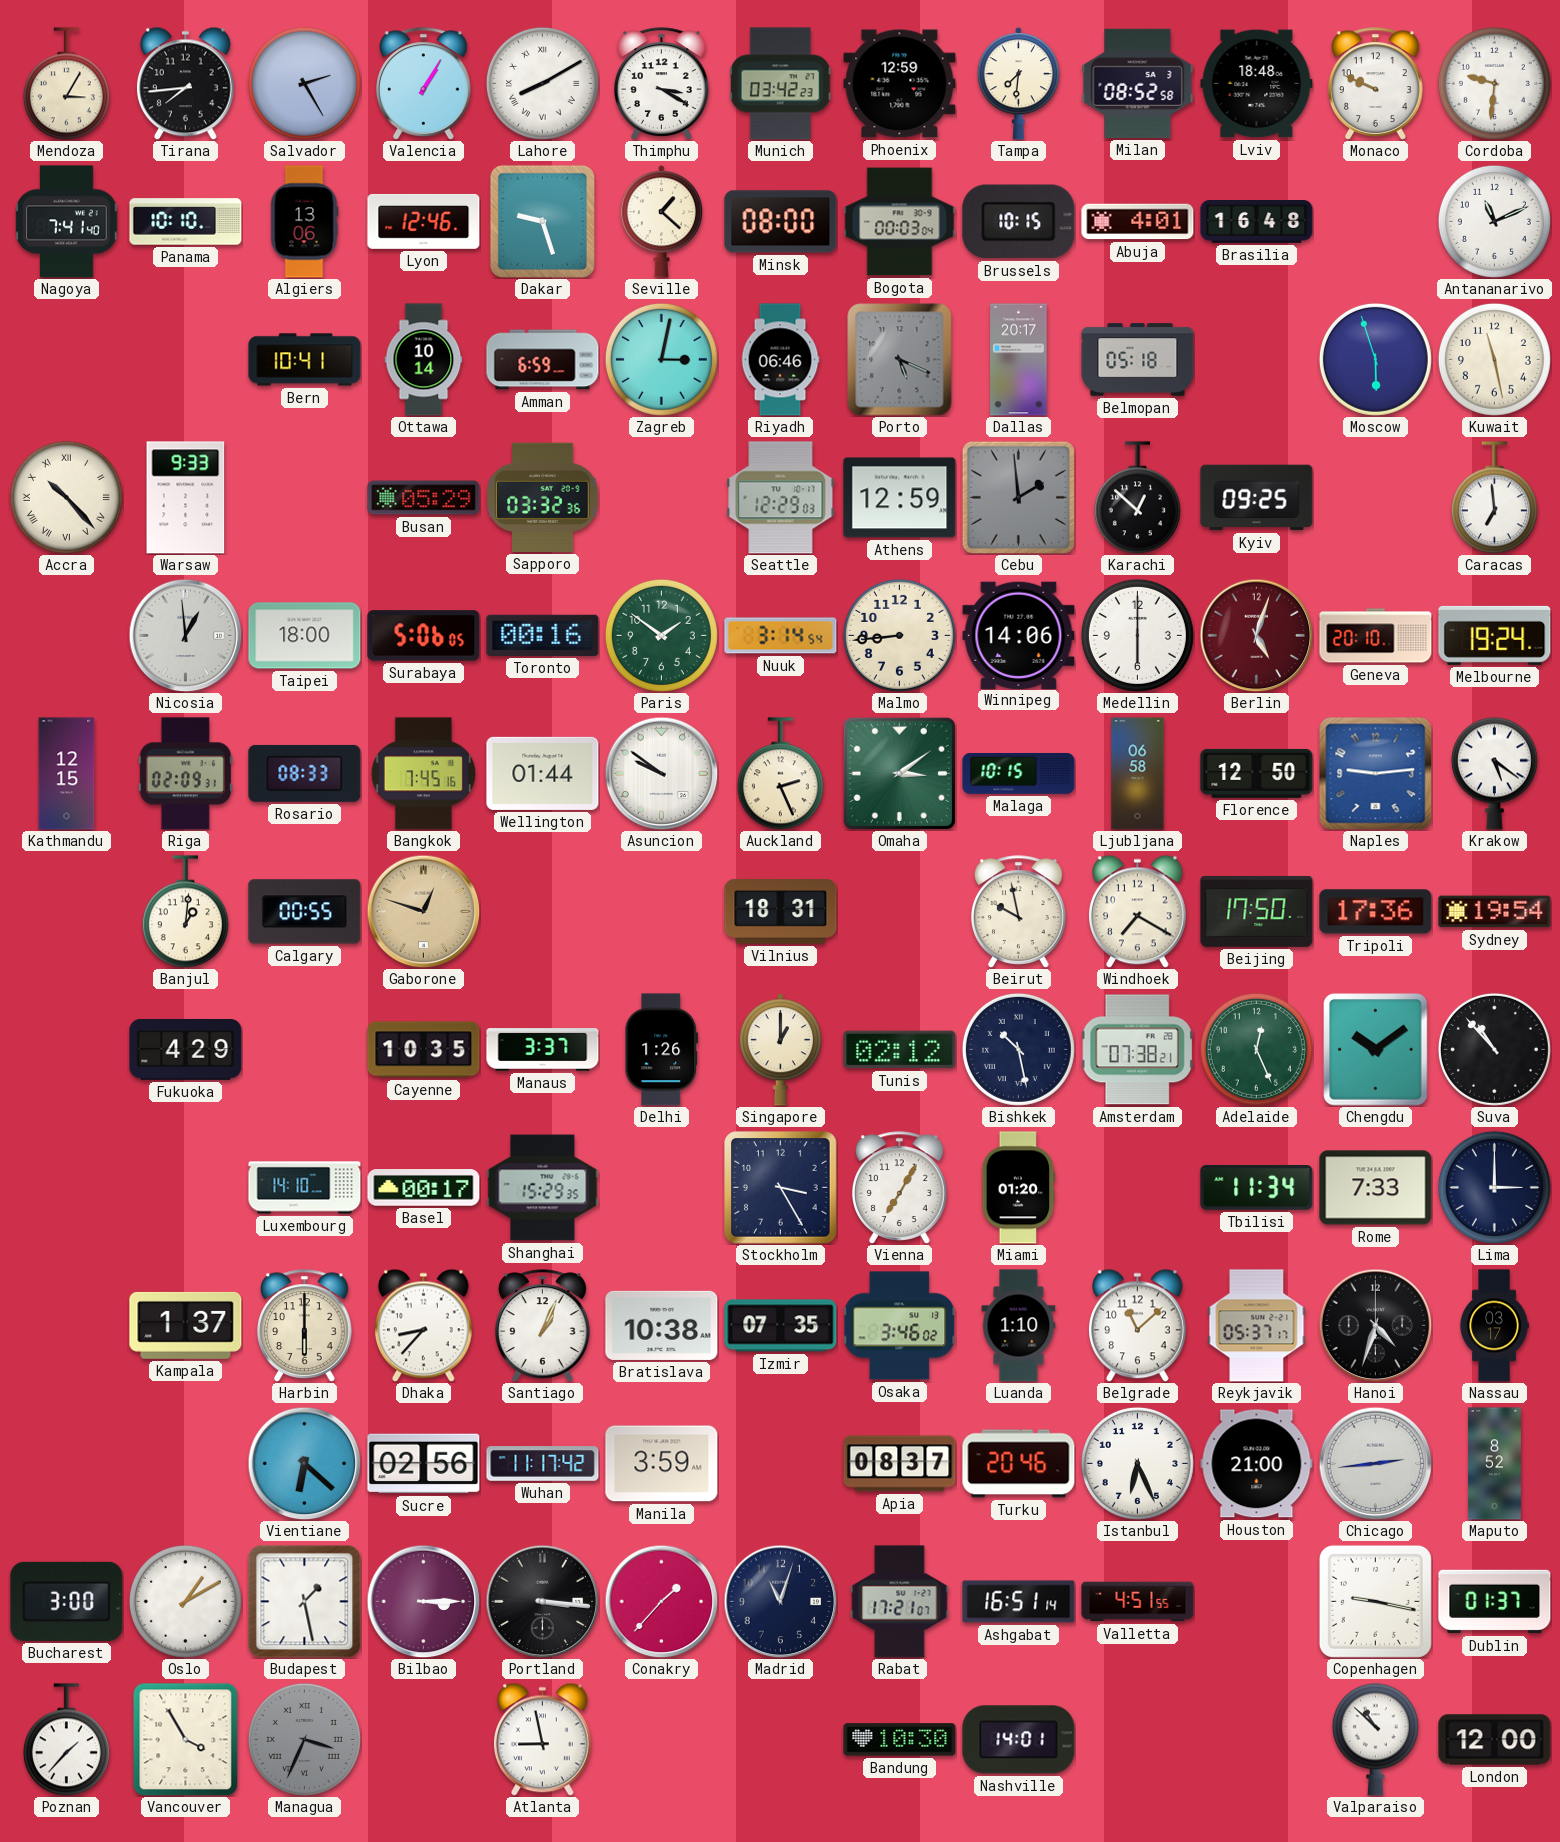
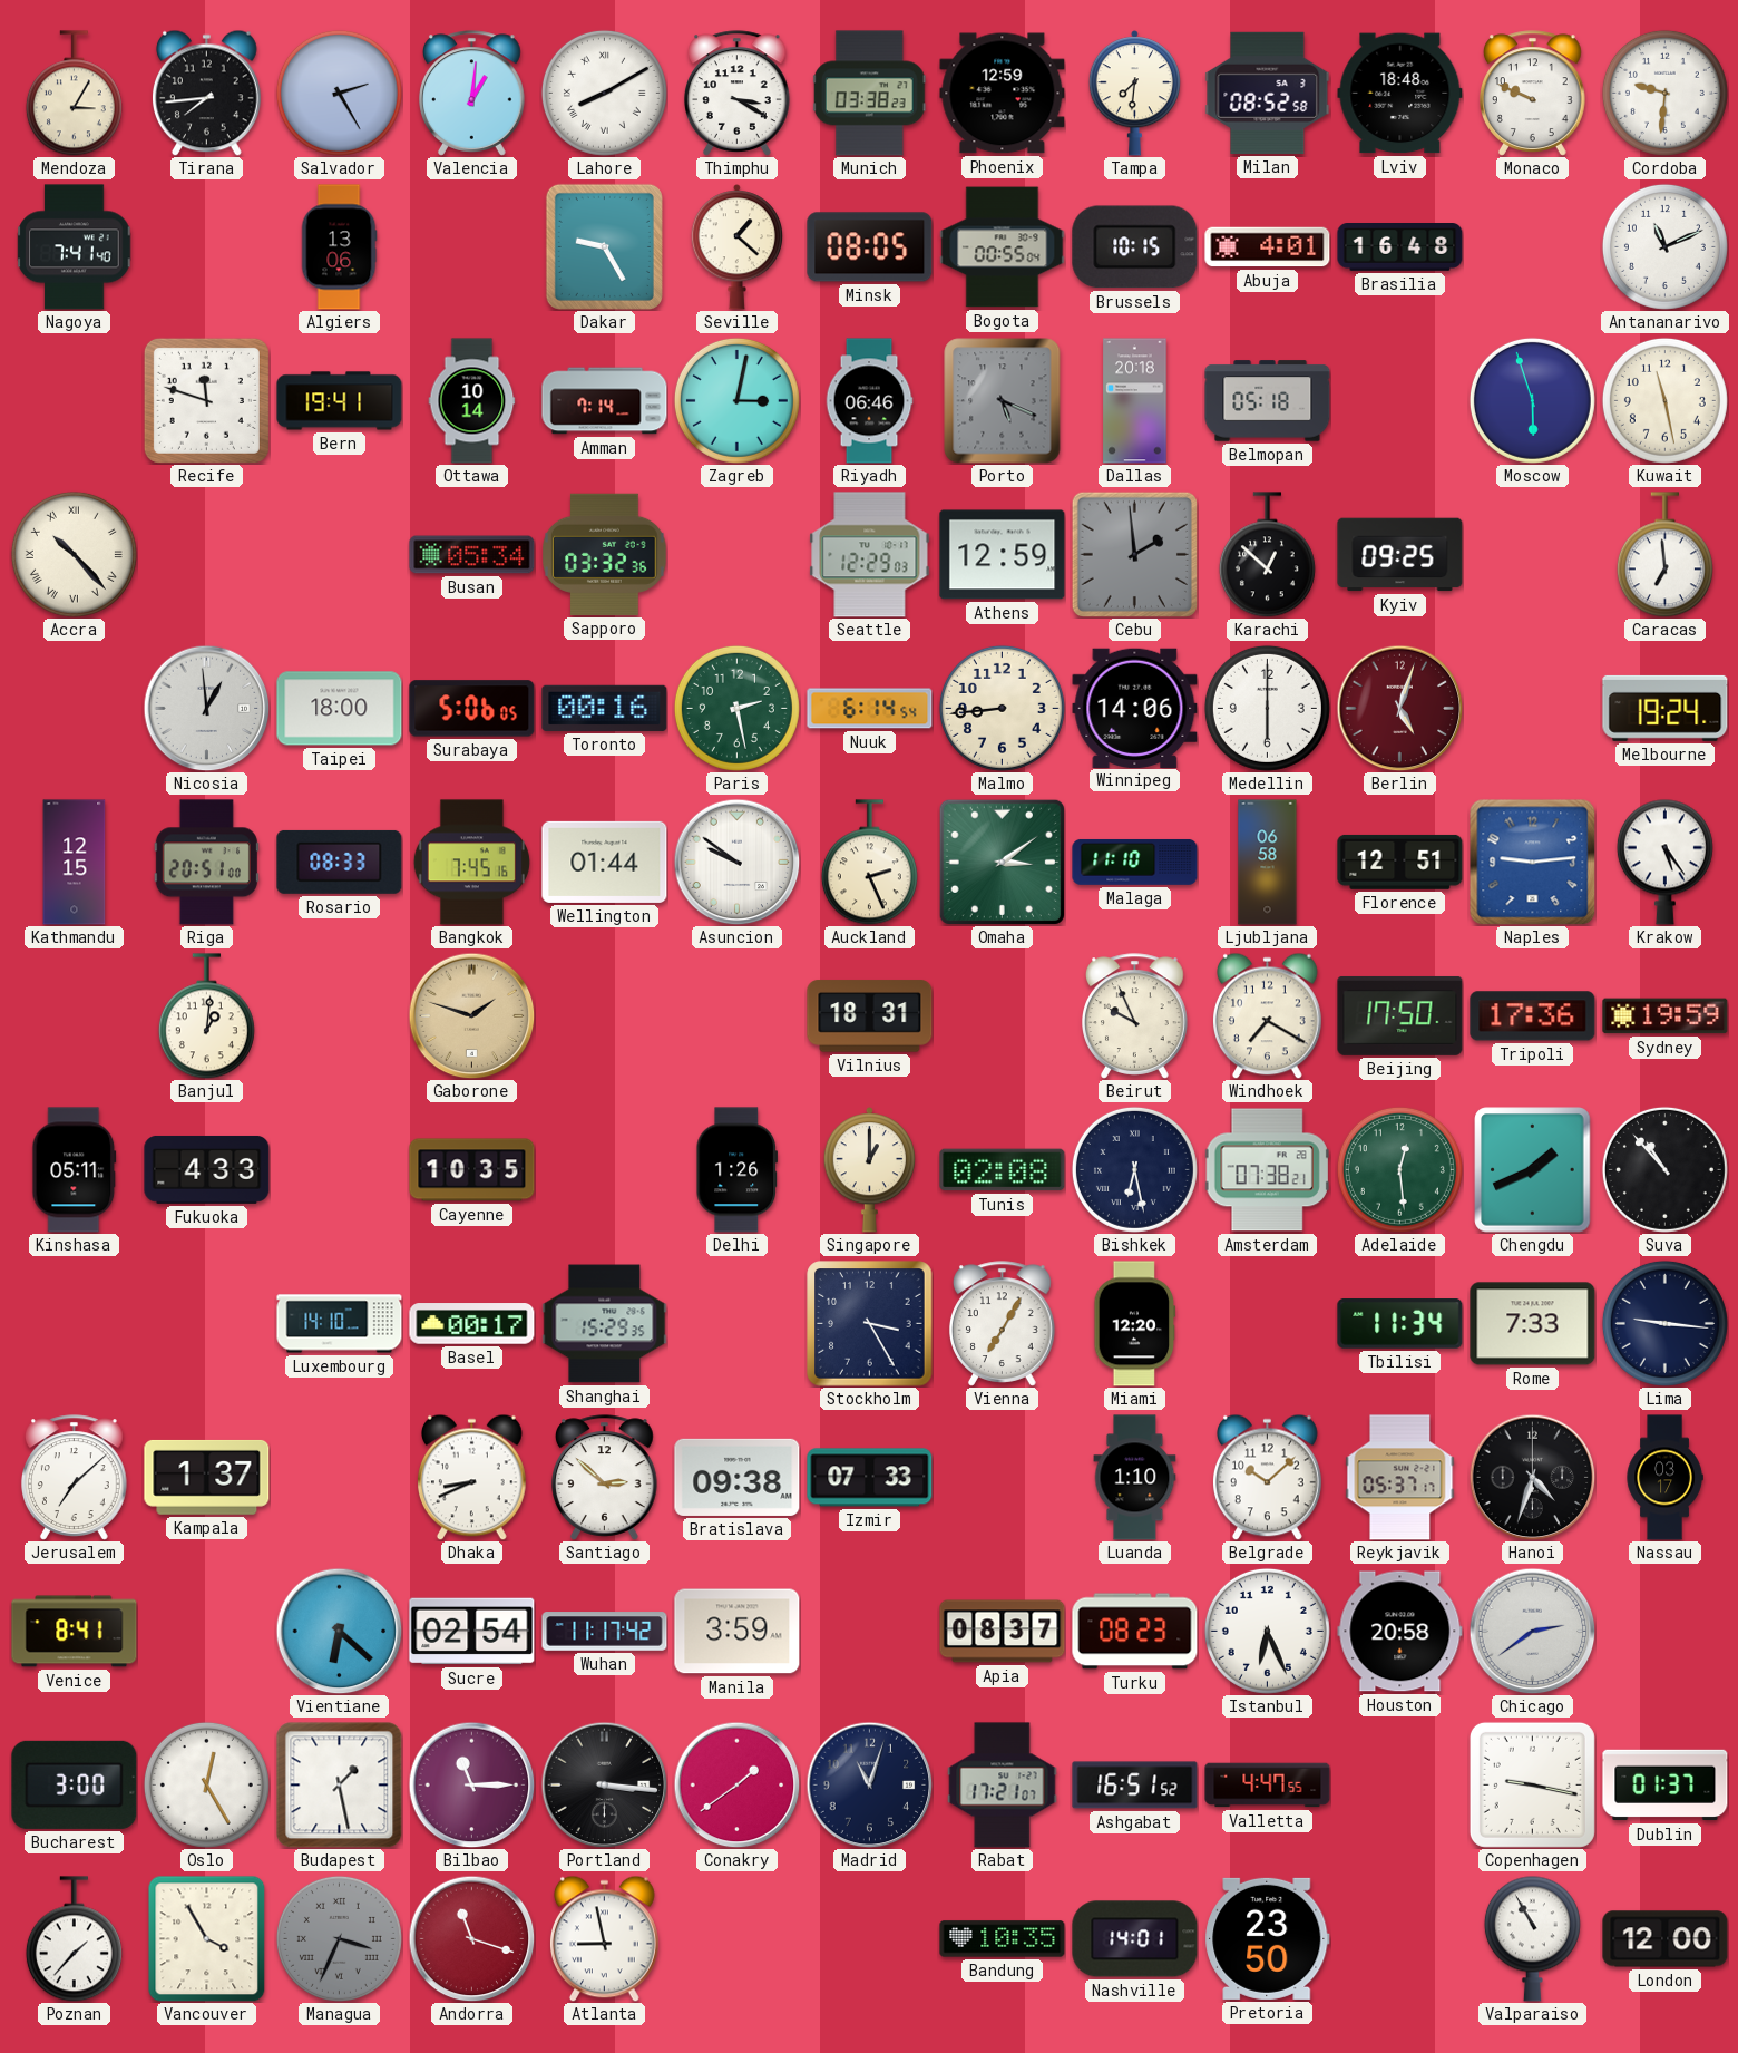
Valencia: 1:05 -> 1:01 (472, 94)
Munich: 03:42 -> 03:38 (869, 94)
Panama: 10:10 -> none (186, 222)
Lyon: 12:46 -> none (424, 221)
Dakar: 9:27 -> 9:25 (604, 246)
Minsk: 08:00 -> 08:05 (870, 247)
Bogota: 00:03 -> 00:55 (1003, 247)
Recife: none -> 11:48 (206, 400)
Bern: 10:41 -> 19:41 (340, 401)
Amman: 6:59 -> 7:14 (605, 401)
Dallas: 20:17 -> 20:18 (1135, 401)
Warsaw: 9:33 -> none (186, 498)
Busan: 05:29 -> 05:34 (472, 555)
Paris: 1:51 -> 2:28 (736, 708)
Nuuk: 3:14 -> 6:14 (870, 709)
Geneva: 20:10 -> none (1376, 636)
Riga: 02:09 -> 20:51 (206, 863)
Malaga: 10:15 -> 11:10 (1135, 862)
Florence: 12:50 -> 12:51 (1400, 862)
Krakow: 5:21 -> 5:24 (1664, 862)
Calgary: 00:55 -> none (305, 912)
Gaborone: 12:48 -> 1:48 (471, 1015)
Beirut: 9:58 -> 9:56 (1135, 1016)
Sydney: 19:54 -> 19:59 (1666, 1016)
Kinshasa: none -> 05:11 (75, 1170)
Fukuoka: 4:29 -> 4:33 (207, 1169)
Manaus: 3:37 -> none (543, 1050)
Tunis: 02:12 -> 02:08 (1003, 1170)
Bishkek: 10:28 -> 6:28 (1134, 1169)
Adelaide: 12:26 -> 12:29 (1399, 1169)
Chengdu: 10:09 -> 1:41 (1533, 1170)
Miami: 01:20 -> 12:20 (1135, 1324)
Lima: 3:00 -> 9:16 (1664, 1323)
Jerusalem: none -> 7:08 (75, 1478)
Harbin: 6:00 -> none (305, 1326)
Dhaka: 8:37 -> 8:41 (472, 1477)
Santiago: 1:04 -> 2:52 (605, 1478)
Bratislava: 10:38 -> 09:38 (738, 1477)
Izmir: 07:35 -> 07:33 (870, 1478)
Osaka: 3:46 -> none (900, 1326)
Belgrade: 11:08 -> 10:08 (1268, 1477)
Venice: none -> 8:41 (75, 1632)
Sucre: 02:56 -> 02:54 (472, 1632)
Turku: 20:46 -> 08:23 (1135, 1632)
Houston: 21:00 -> 20:58 (1400, 1632)
Chicago: 2:44 -> 2:39 (1532, 1631)
Maputo: 8:52 -> none (1494, 1464)
Oslo: 1:10 -> 12:25 (206, 1784)
Bilbao: 3:15 -> 11:15 (471, 1784)
Conakry: 1:37 -> 1:39 (736, 1784)
Ashgabat: 16:51:14 -> 16:51:52 (1135, 1786)
Valletta: 4:51 -> 4:47 (1268, 1786)
Andorra: none -> 11:18 (471, 1938)
Bandung: 10:30 -> 10:35 (1003, 1939)
Pretoria: none -> 23:50 (1268, 1938)
Valparaiso: 10:52 -> 10:55 (1532, 1938)
